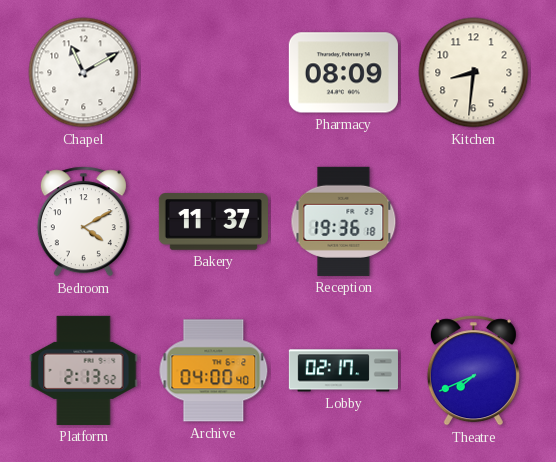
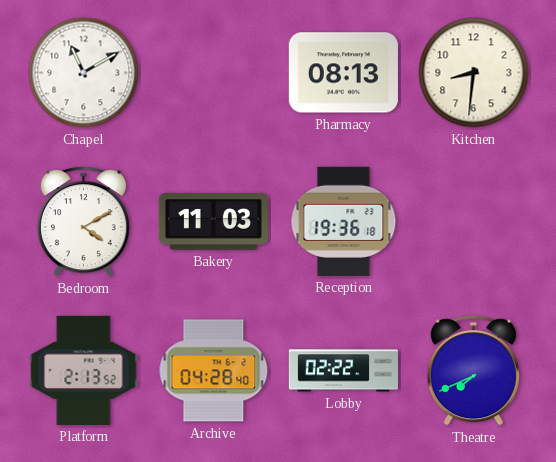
Pharmacy: 08:09 -> 08:13 (343, 73)
Bakery: 11:37 -> 11:03 (213, 222)
Archive: 04:00 -> 04:28 (214, 371)
Lobby: 02:17 -> 02:22 (343, 371)
